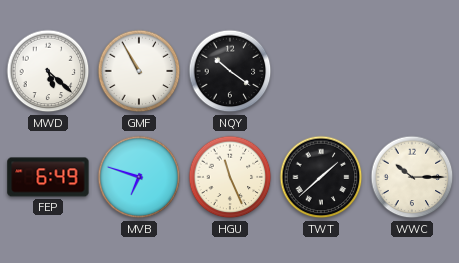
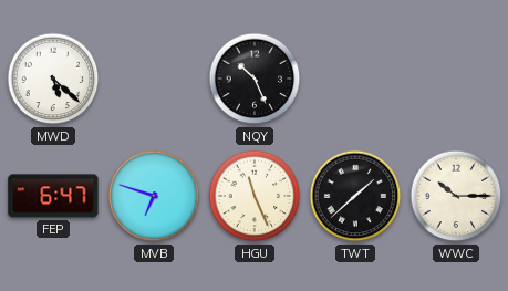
GMF: 10:55 -> none (139, 71)
NQY: 10:21 -> 10:26 (255, 79)
FEP: 6:49 -> 6:47 (53, 196)
